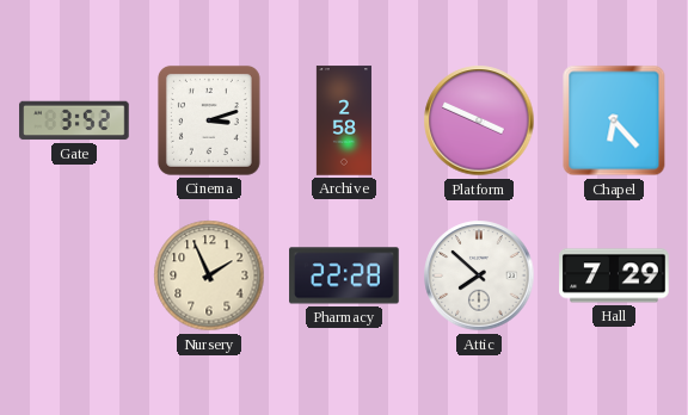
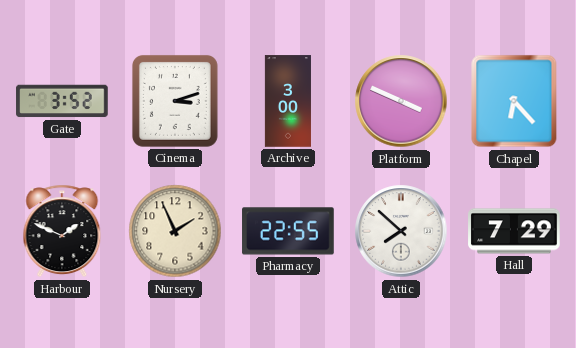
Archive: 2:58 -> 3:00 (288, 101)
Harbour: none -> 1:49 (62, 231)
Pharmacy: 22:28 -> 22:55 (288, 231)
